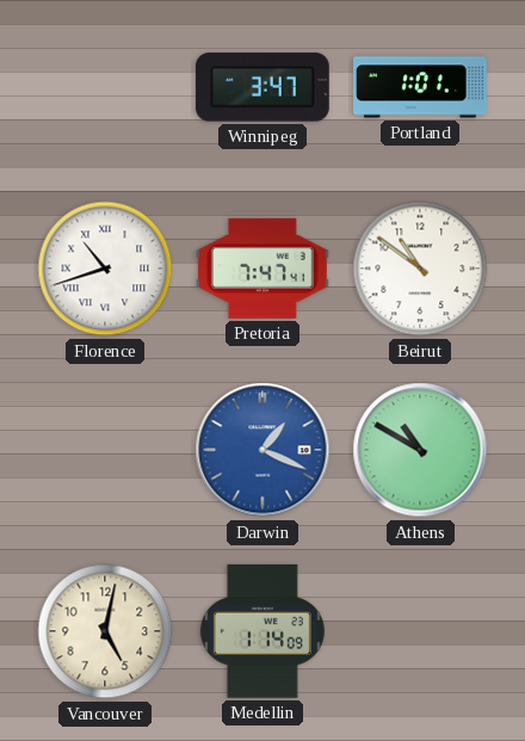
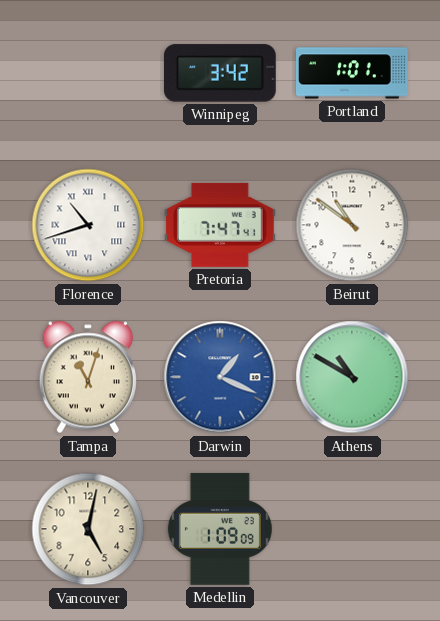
Winnipeg: 3:47 -> 3:42 (220, 73)
Tampa: none -> 11:03 (87, 377)
Medellin: 1:14 -> 1:09 (220, 529)
